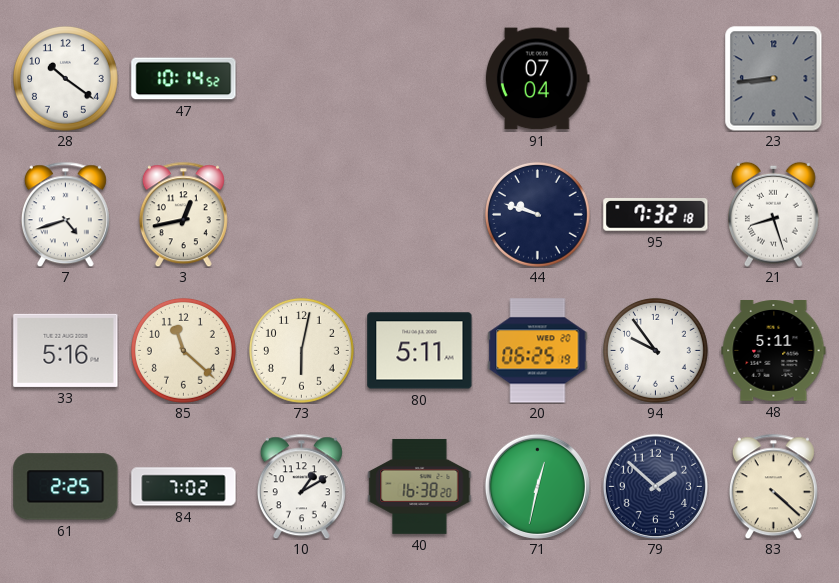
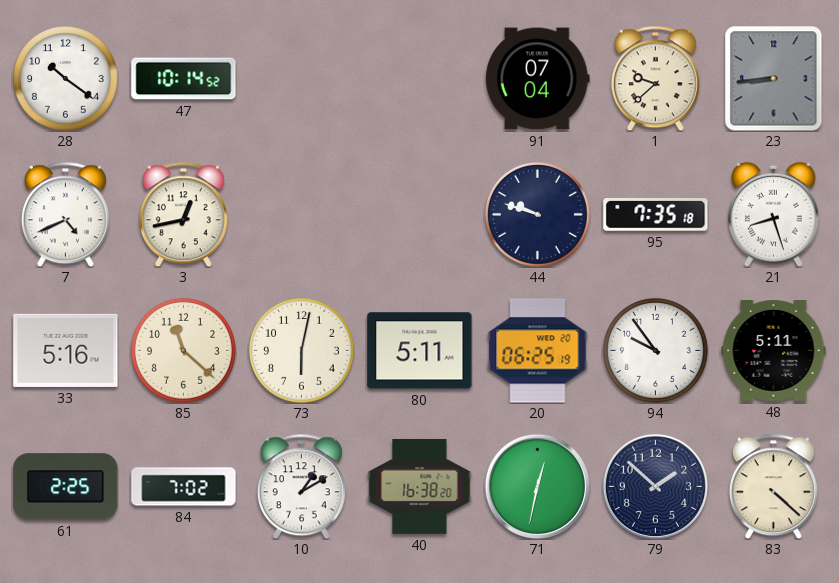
1: none -> 9:38 (655, 78)
7: 4:42 -> 4:41 (65, 214)
95: 7:32 -> 7:35 (656, 215)
